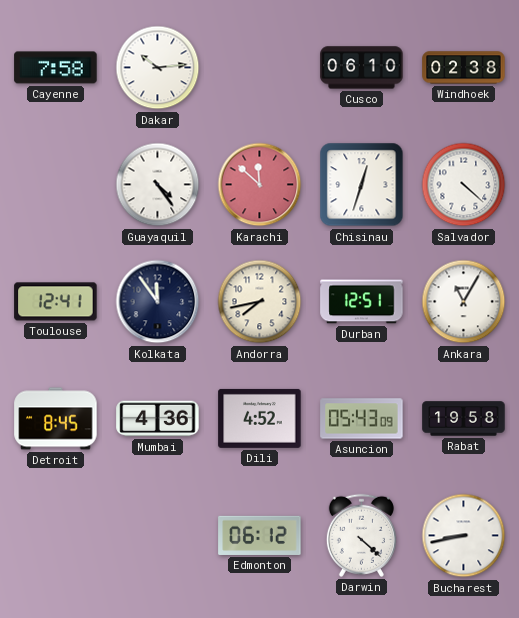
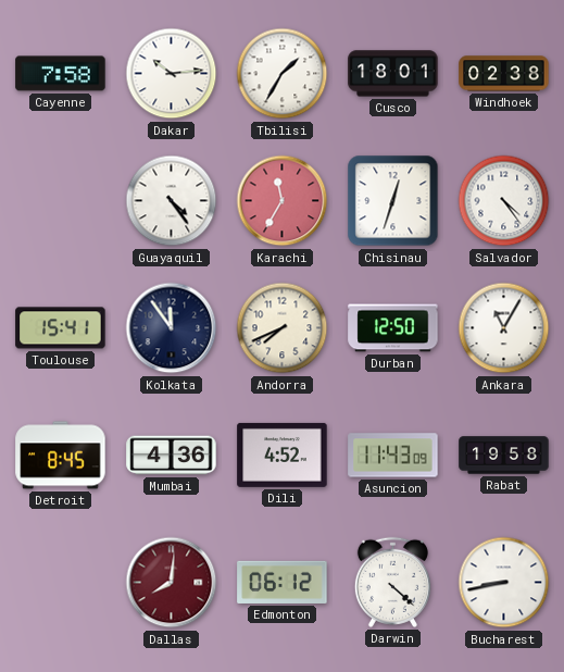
Tbilisi: none -> 1:35 (283, 74)
Cusco: 06:10 -> 18:01 (393, 74)
Karachi: 11:52 -> 11:35 (283, 201)
Salvador: 4:22 -> 4:24 (504, 201)
Toulouse: 12:41 -> 15:41 (61, 328)
Andorra: 7:43 -> 7:41 (283, 328)
Durban: 12:51 -> 12:50 (393, 328)
Asuncion: 05:43 -> 11:43 (393, 456)
Dallas: none -> 8:01 (172, 583)
